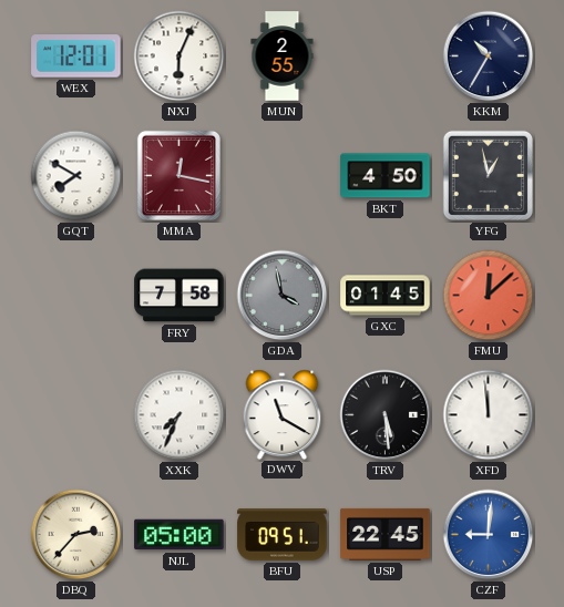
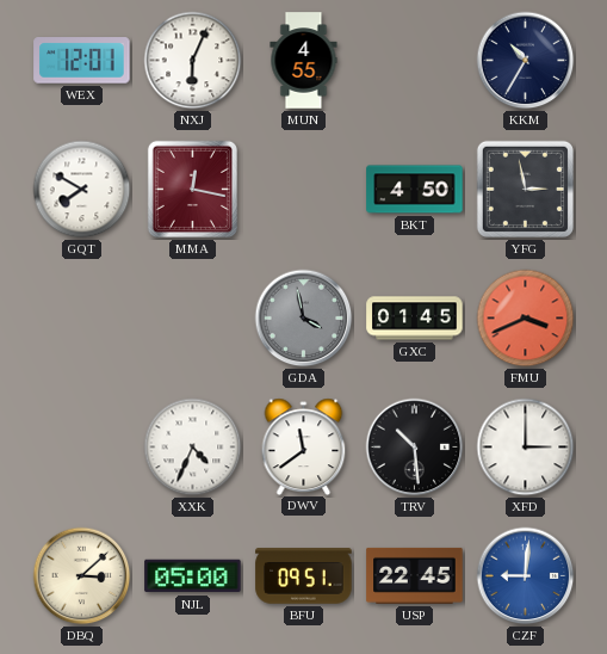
MUN: 2:55 -> 4:55 (304, 61)
YFG: 12:58 -> 2:58 (525, 189)
FRY: 7:58 -> none (180, 296)
FMU: 12:08 -> 3:41 (526, 319)
XXK: 7:34 -> 4:34 (193, 448)
DWV: 11:20 -> 11:39 (304, 446)
TRV: 5:29 -> 10:29 (415, 448)
XFD: 11:59 -> 3:00 (526, 448)
DBQ: 2:37 -> 3:08 (82, 576)
